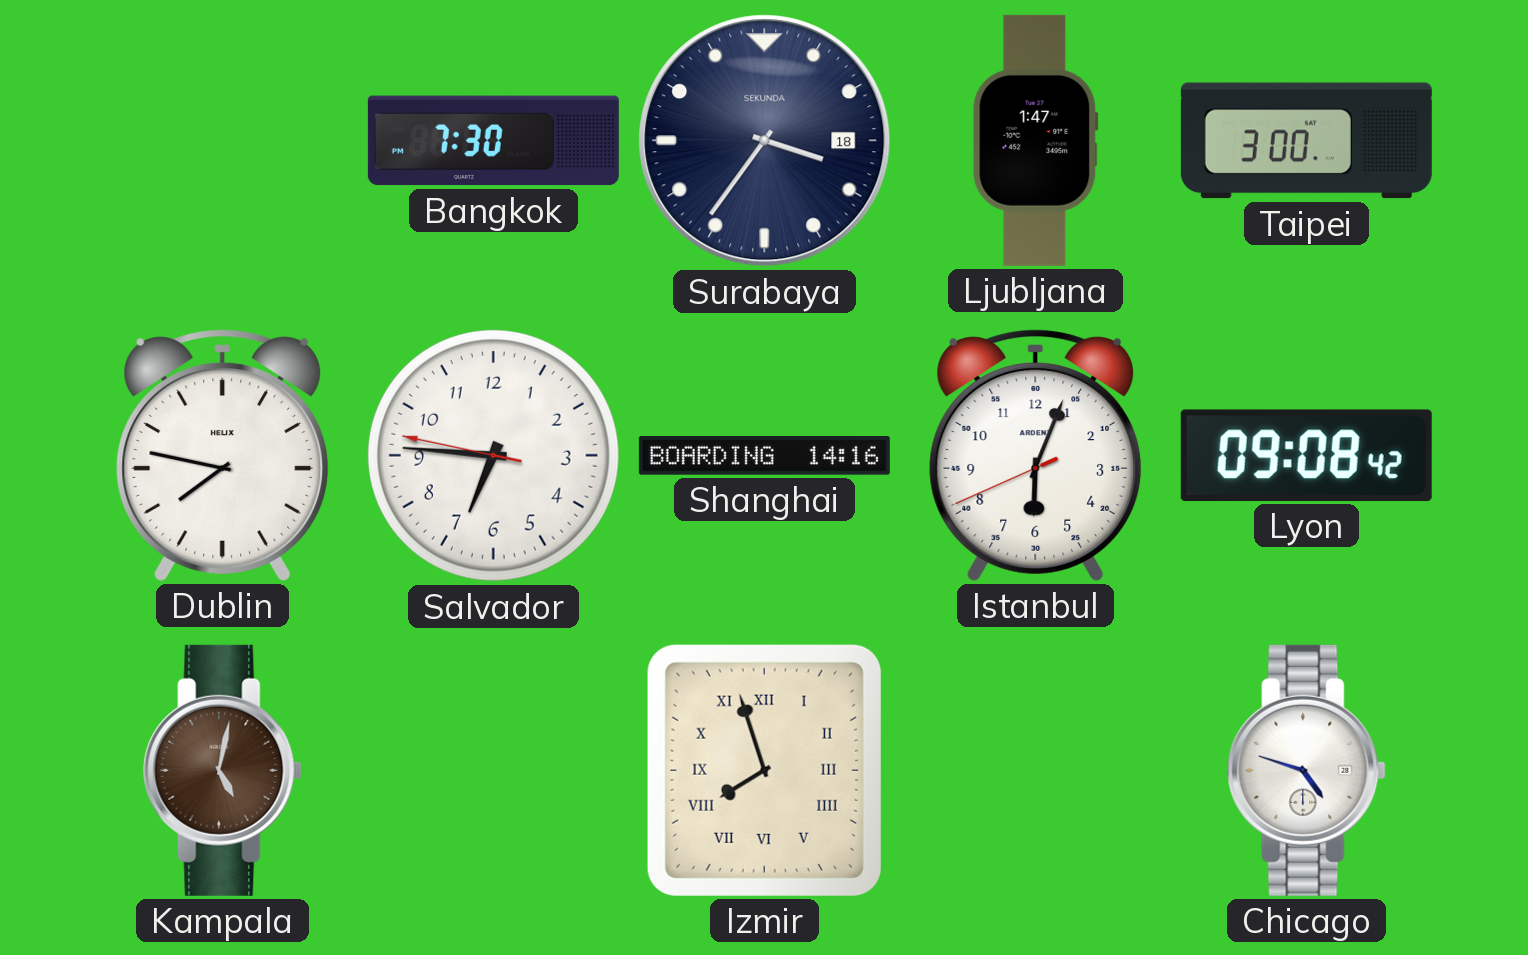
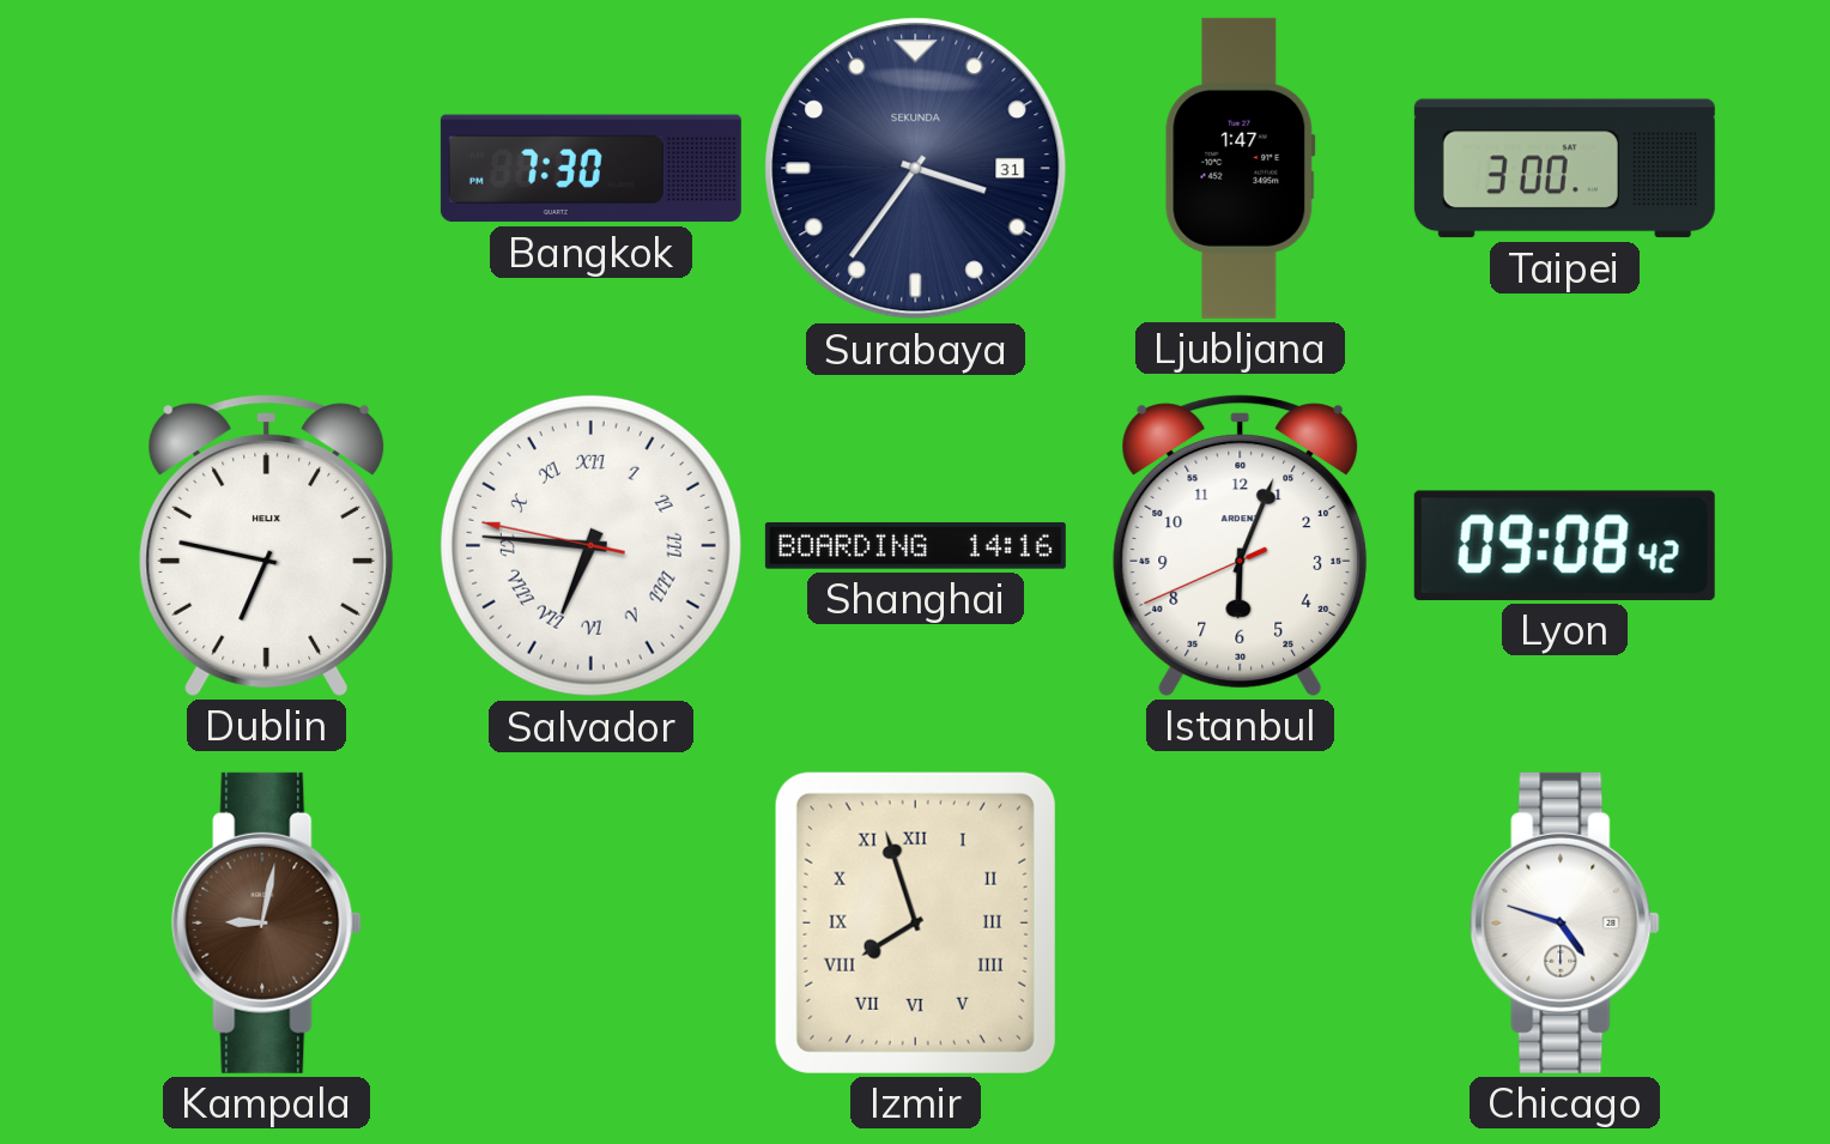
Surabaya date: 18 -> 31 (916, 169)
Dublin: 7:47 -> 6:47 (267, 545)
Salvador numerals: Arabic -> Roman (590, 545)
Kampala: 5:02 -> 9:02 (267, 922)
